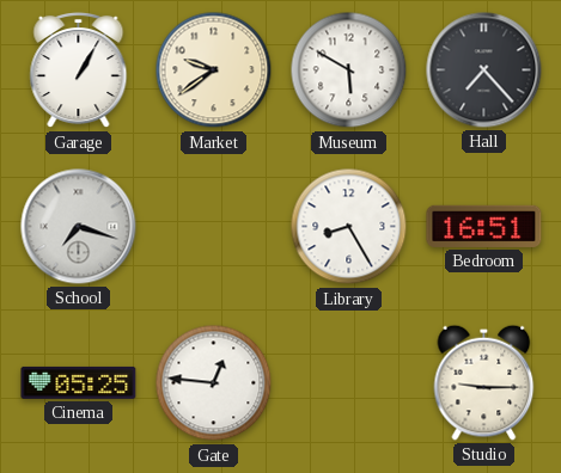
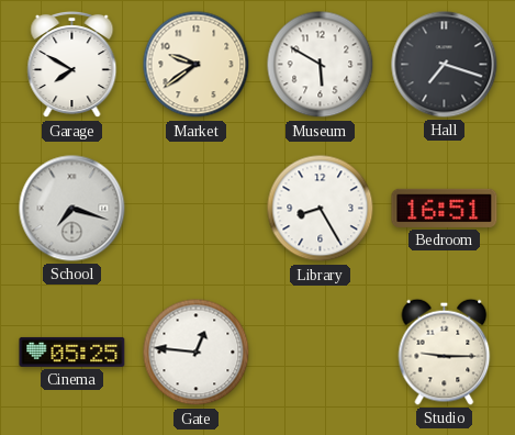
Garage: 1:05 -> 7:50 (72, 65)
Hall: 7:23 -> 7:18 (445, 65)
